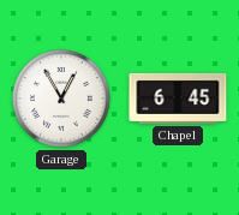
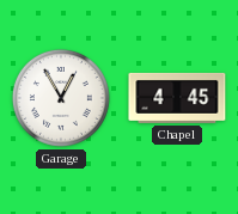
Chapel: 6:45 -> 4:45 (177, 98)
